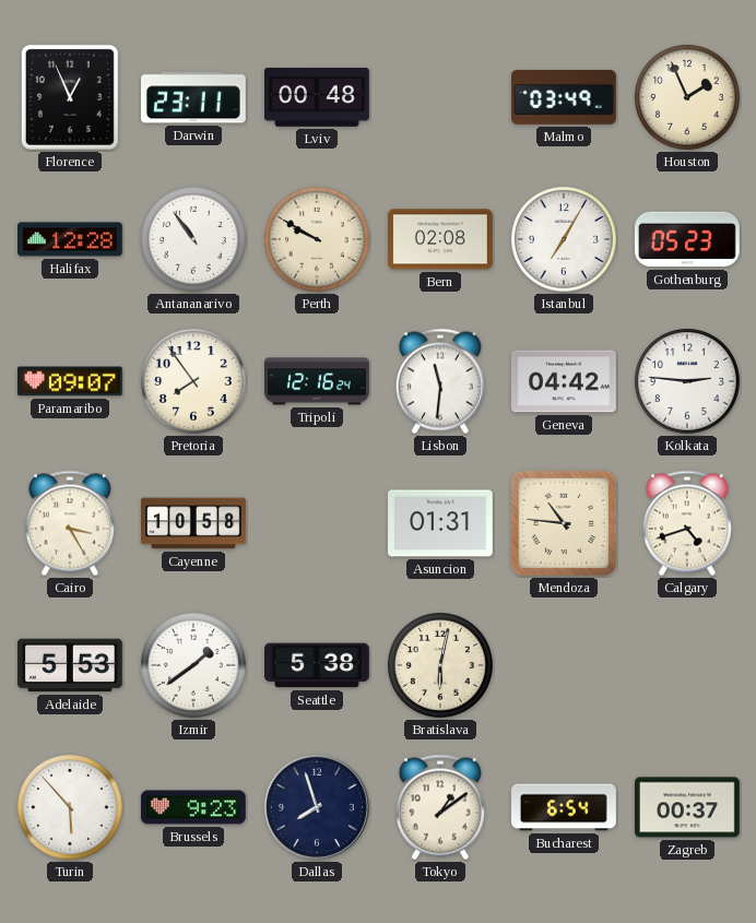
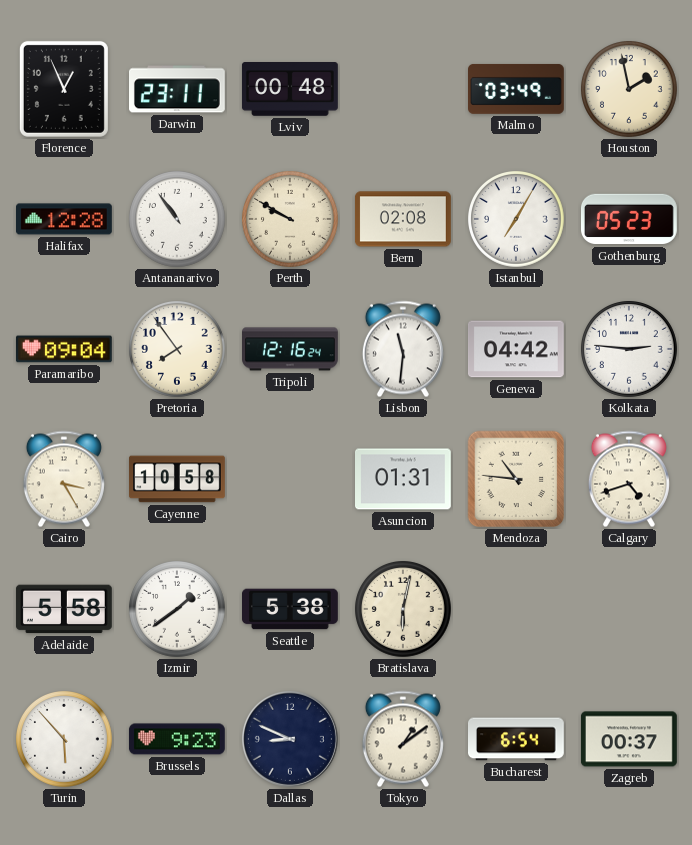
Houston: 1:56 -> 1:58 (630, 90)
Paramaribo: 09:07 -> 09:04 (64, 349)
Adelaide: 5:53 -> 5:58 (64, 609)
Dallas: 7:57 -> 8:49 (290, 739)
